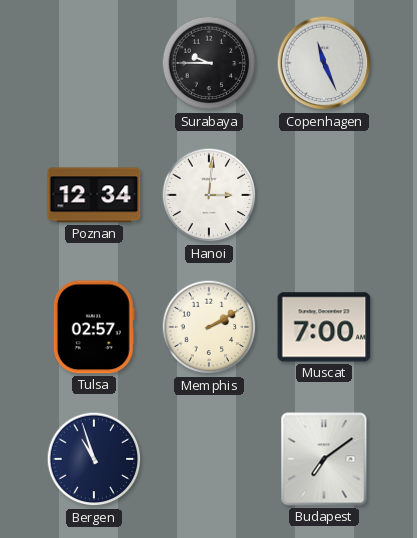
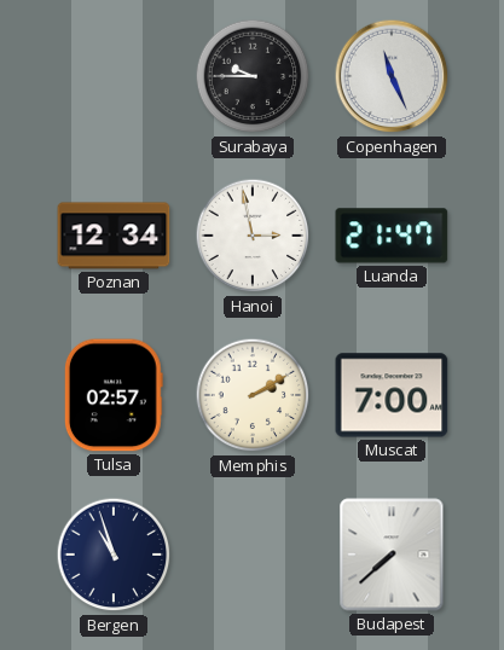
Hanoi: 3:01 -> 2:58 (253, 236)
Luanda: none -> 21:47 (392, 236)
Budapest: 7:09 -> 7:38 (392, 555)
